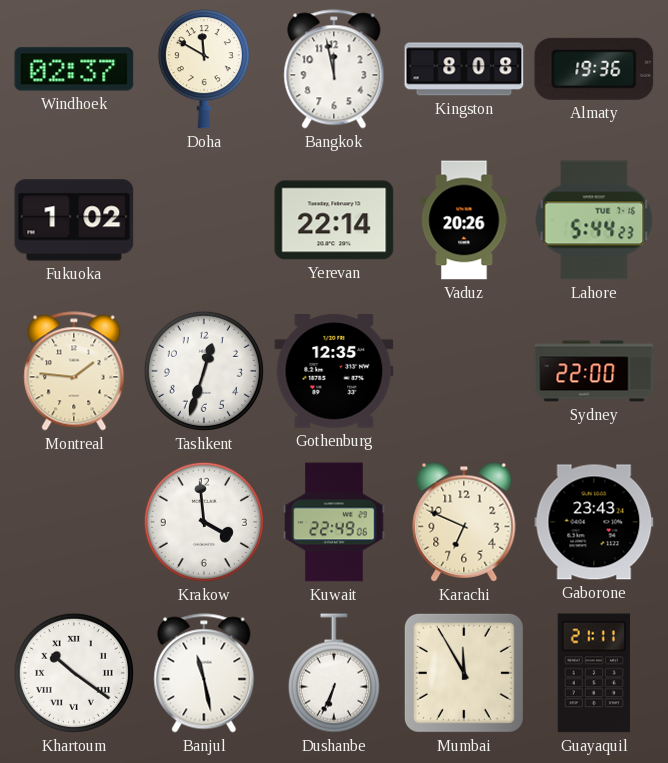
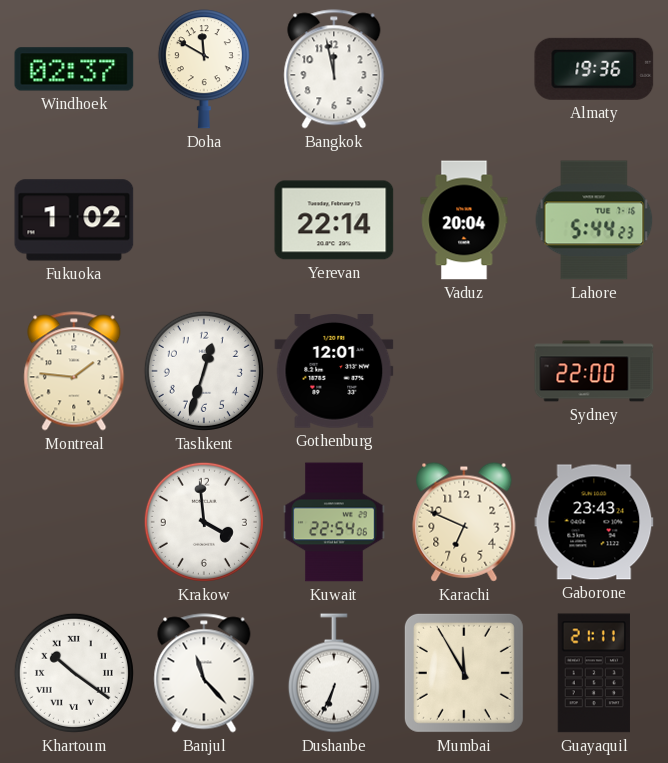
Kingston: 8:08 -> none (464, 69)
Vaduz: 20:26 -> 20:04 (464, 220)
Gothenburg: 12:35 -> 12:01 (334, 372)
Kuwait: 22:49 -> 22:54 (334, 522)
Banjul: 11:28 -> 11:23 (204, 673)
